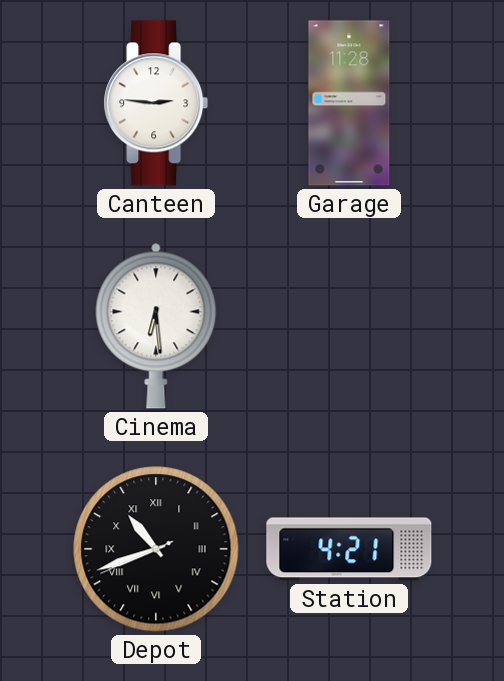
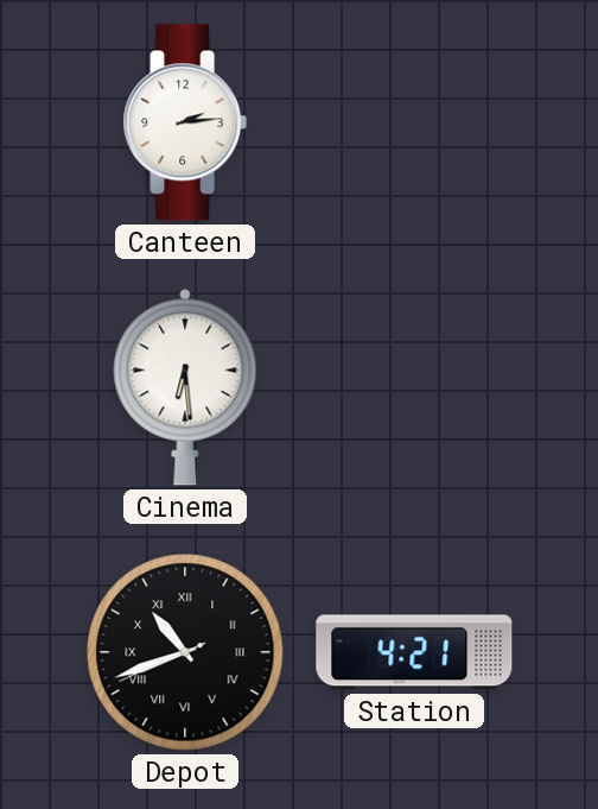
Canteen: 2:46 -> 2:14 (185, 122)
Garage: 11:28 -> none (349, 103)
